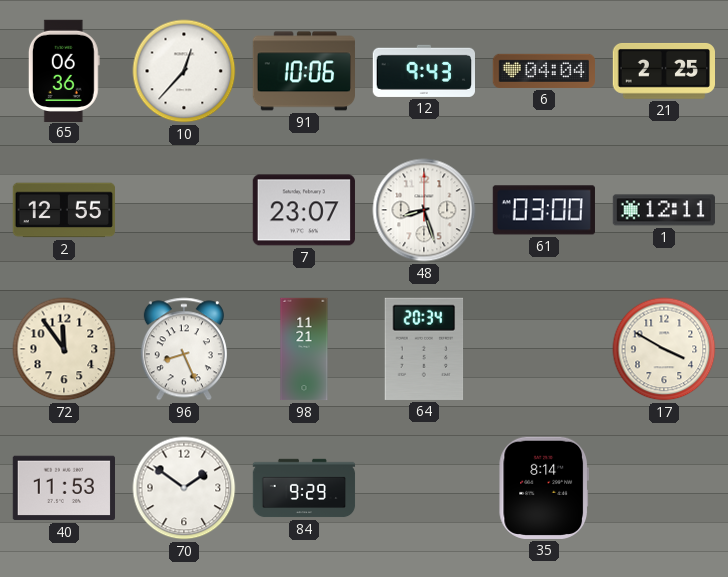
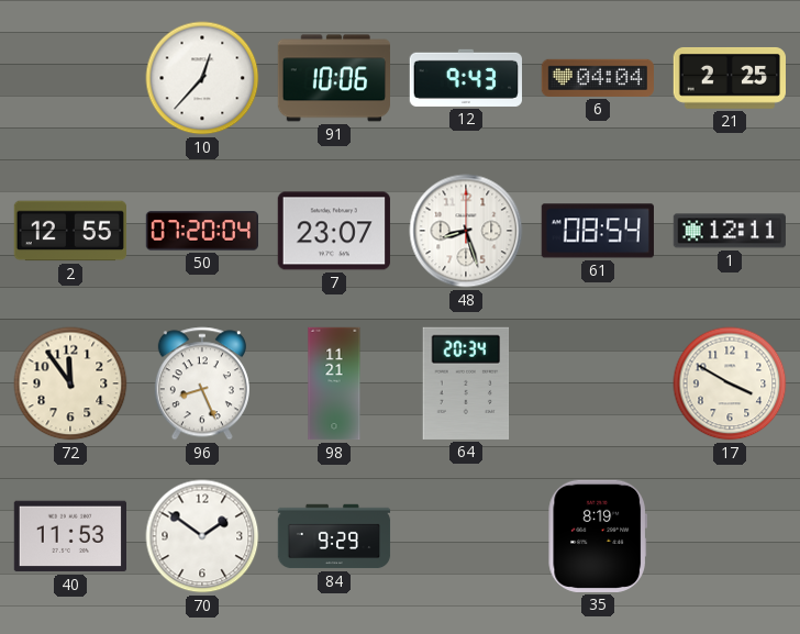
65: 06:36 -> none (64, 70)
50: none -> 07:20 (201, 231)
61: 03:00 -> 08:54 (598, 231)
35: 8:14 -> 8:19 (597, 536)
